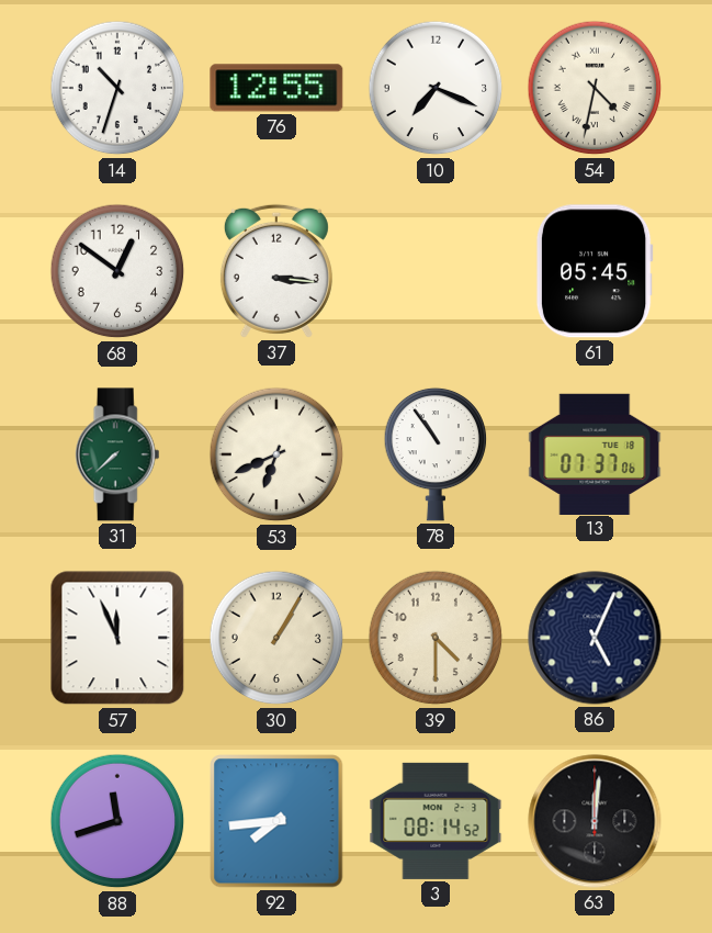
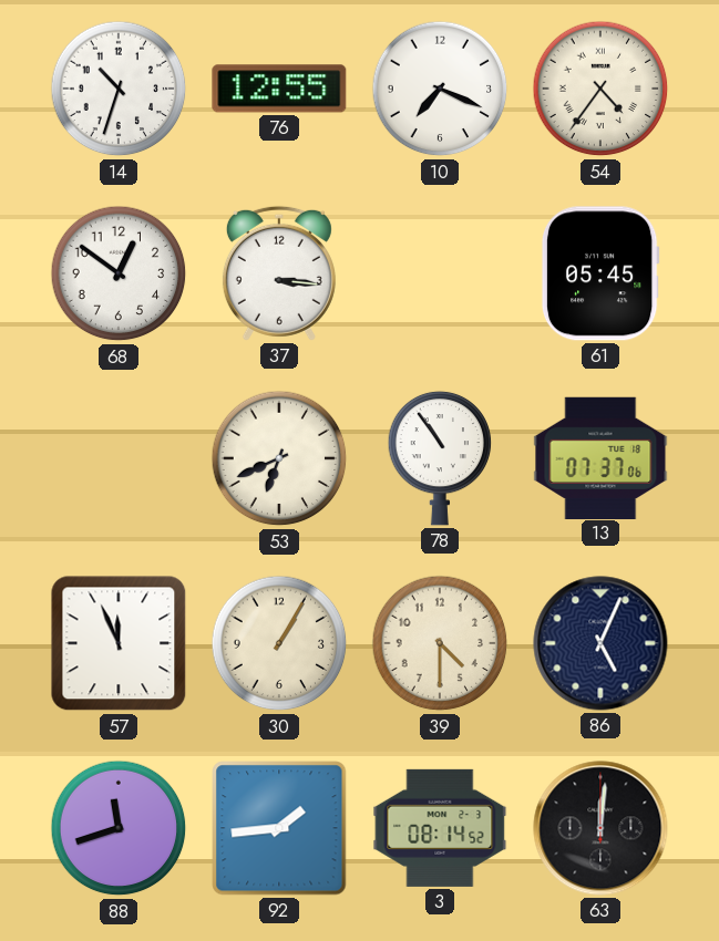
54: 4:32 -> 4:36 (600, 89)
31: 7:38 -> none (117, 454)
92: 7:44 -> 1:44 (279, 828)
